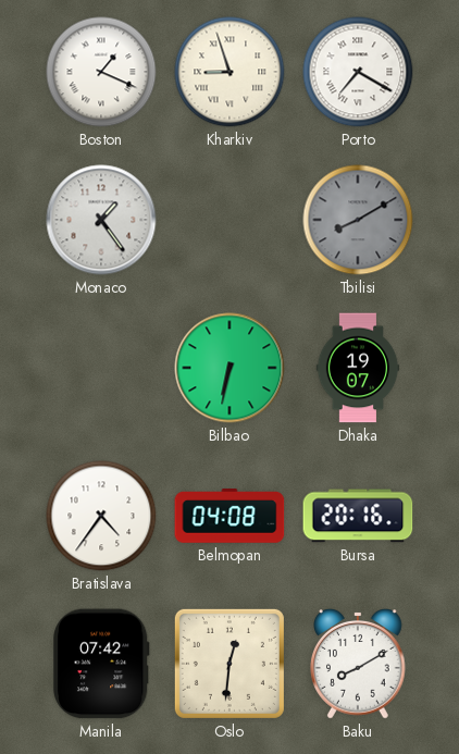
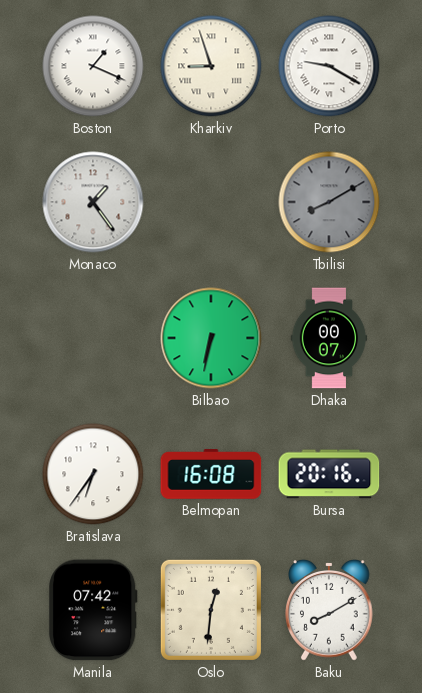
Porto: 7:20 -> 9:20 (329, 66)
Dhaka: 19:07 -> 00:07 (329, 338)
Bratislava: 4:36 -> 6:36 (93, 474)
Belmopan: 04:08 -> 16:08 (211, 474)
